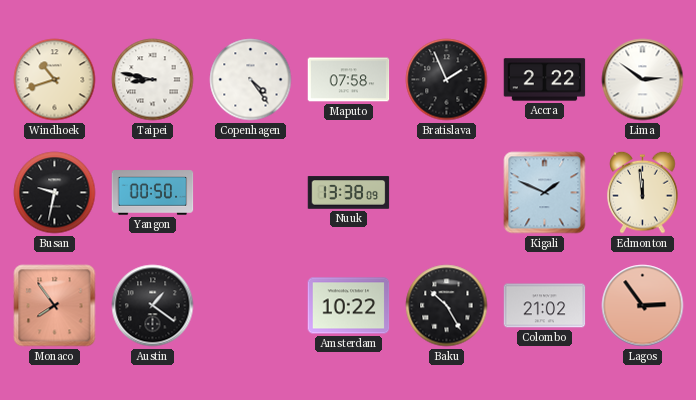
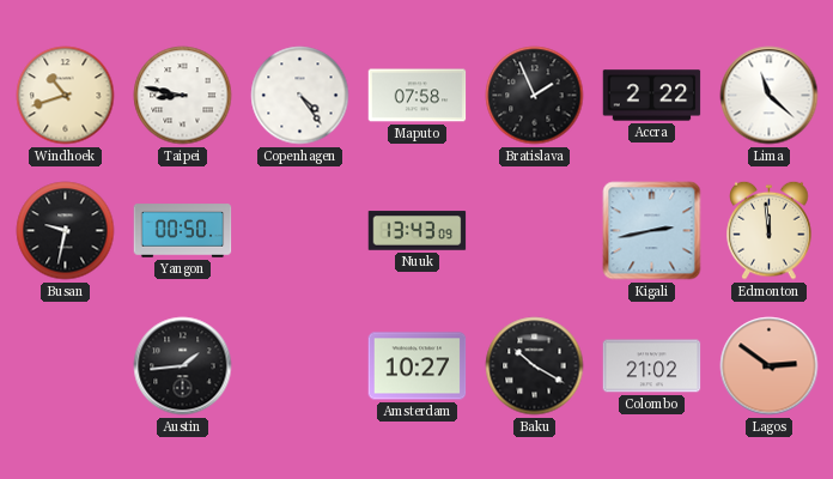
Lima: 2:51 -> 11:22 (770, 96)
Nuuk: 13:38 -> 13:43 (418, 231)
Kigali: 1:49 -> 2:43 (652, 231)
Monaco: 7:54 -> none (55, 306)
Austin: 1:21 -> 1:44 (183, 366)
Amsterdam: 10:22 -> 10:27 (418, 366)
Baku: 10:25 -> 10:20 (535, 366)
Lagos: 2:54 -> 2:51 (770, 366)
